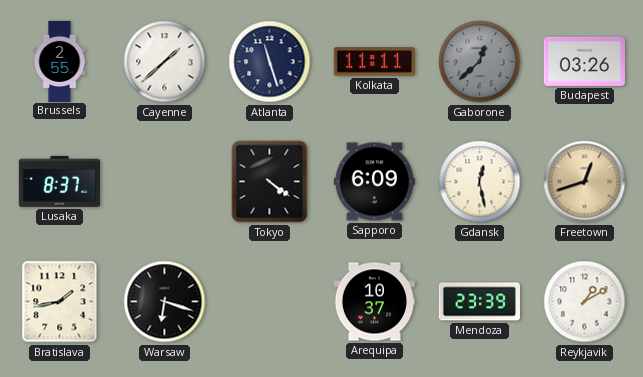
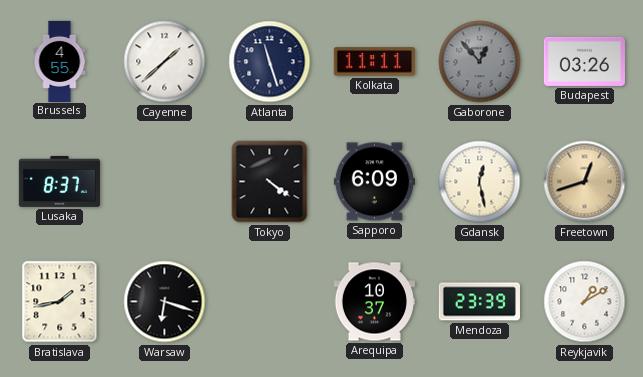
Brussels: 2:55 -> 4:55 (60, 61)
Gaborone: 12:38 -> 12:53 (480, 62)
